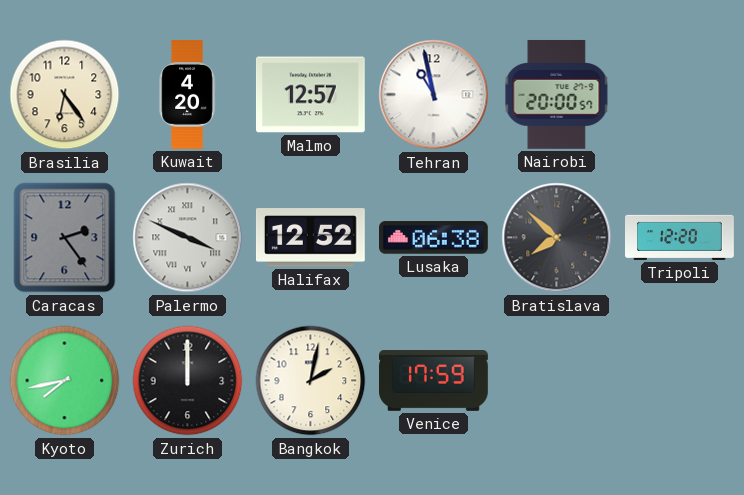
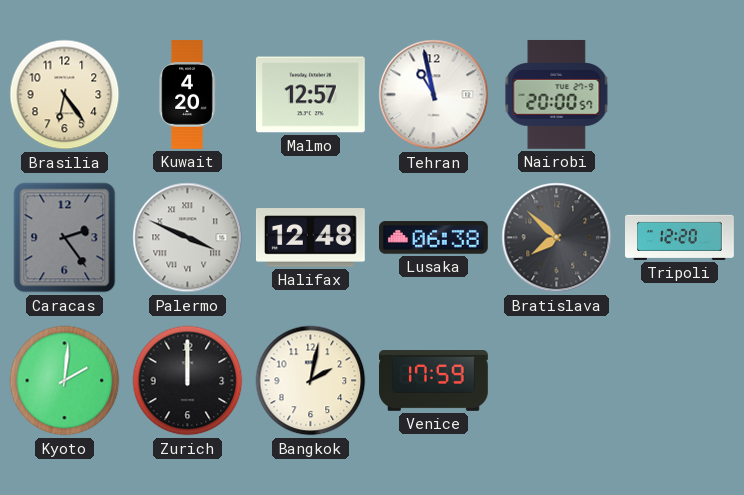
Halifax: 12:52 -> 12:48 (310, 238)
Kyoto: 7:43 -> 2:01 (65, 381)
